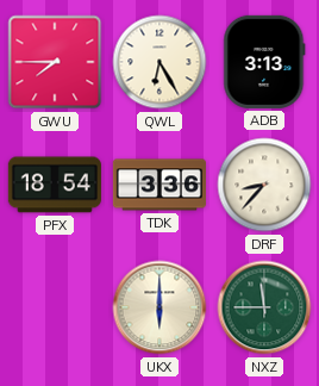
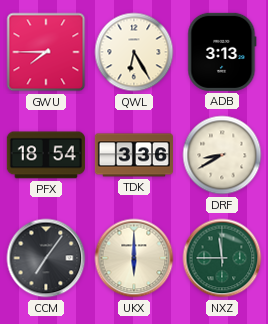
DRF: 8:37 -> 8:40 (222, 155)
CCM: none -> 7:06 (46, 258)
